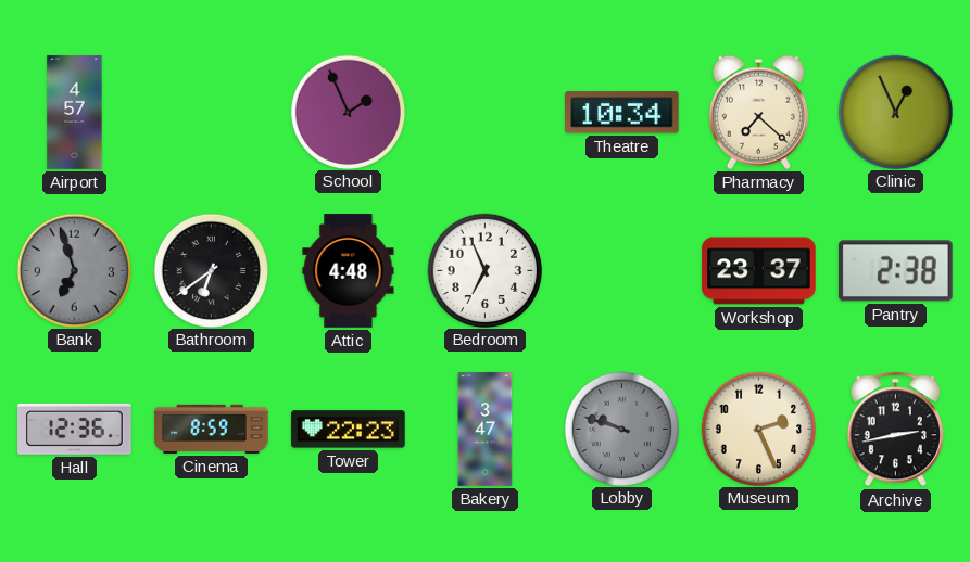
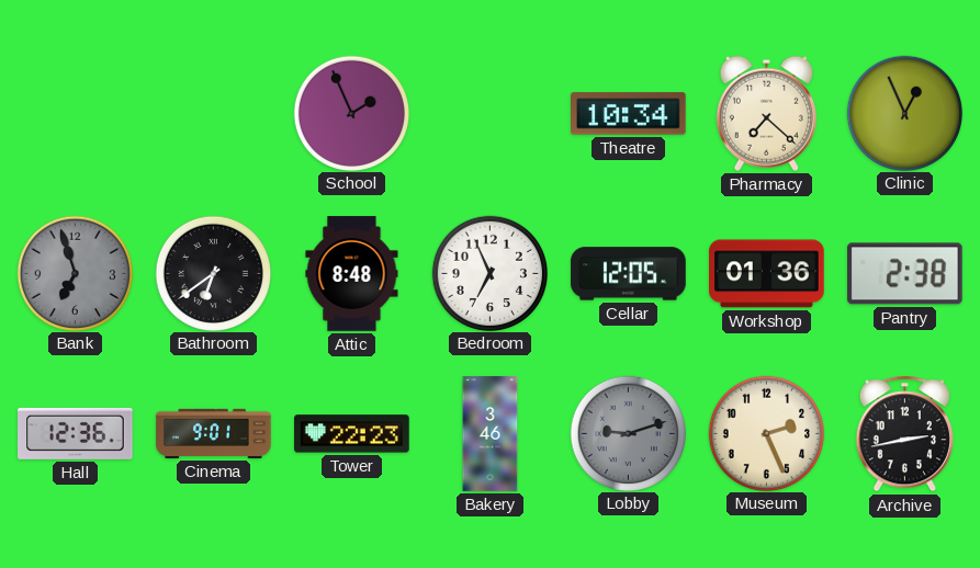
Airport: 4:57 -> none (75, 113)
Attic: 4:48 -> 8:48 (352, 274)
Cellar: none -> 12:05 (629, 274)
Workshop: 23:37 -> 01:36 (767, 274)
Cinema: 8:59 -> 9:01 (214, 433)
Bakery: 3:47 -> 3:46 (491, 434)
Lobby: 9:48 -> 9:12 (628, 433)
